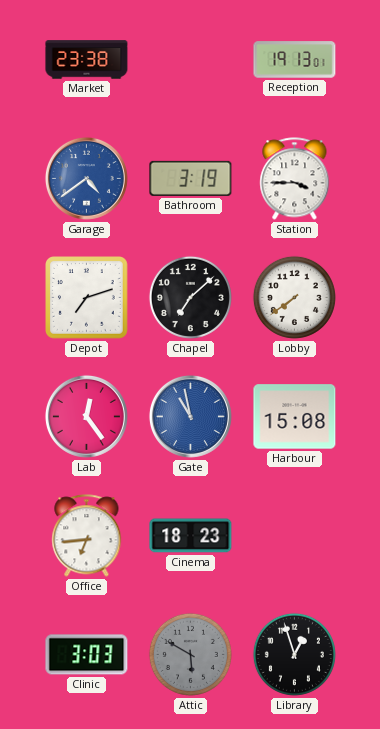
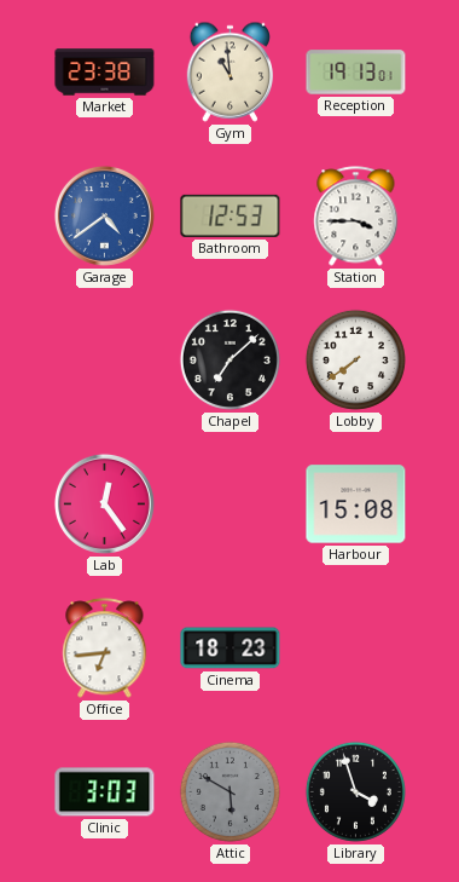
Gym: none -> 10:59 (230, 71)
Bathroom: 3:19 -> 12:53 (231, 215)
Depot: 7:12 -> none (87, 298)
Gate: 10:58 -> none (190, 416)
Library: 12:57 -> 3:57 (355, 791)
